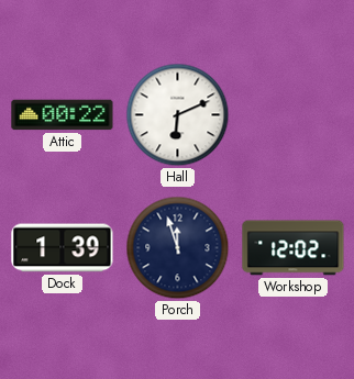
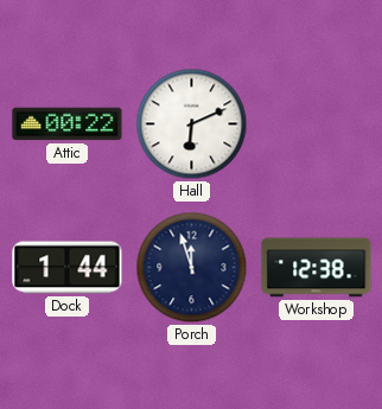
Dock: 1:39 -> 1:44 (68, 268)
Workshop: 12:02 -> 12:38 (317, 268)
